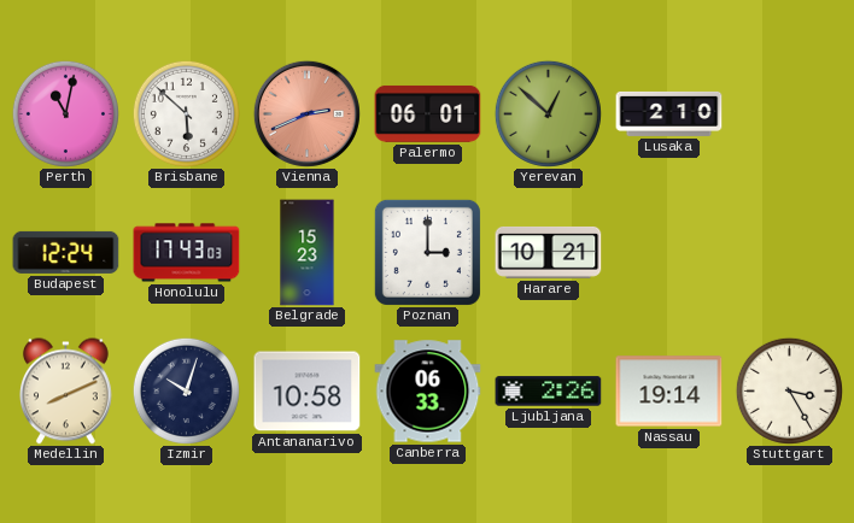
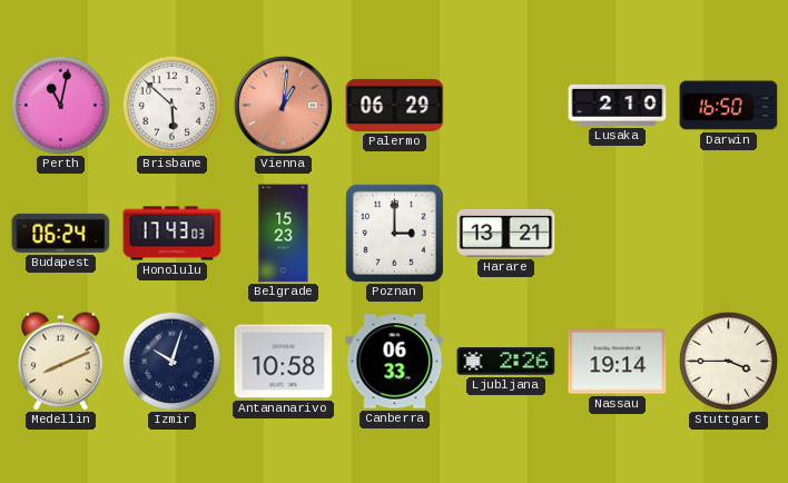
Vienna: 2:41 -> 1:01 (283, 105)
Palermo: 06:01 -> 06:29 (395, 105)
Yerevan: 12:52 -> none (548, 113)
Darwin: none -> 16:50 (729, 106)
Budapest: 12:24 -> 06:24 (61, 233)
Harare: 10:21 -> 13:21 (506, 233)
Stuttgart: 3:25 -> 3:45 (728, 361)
